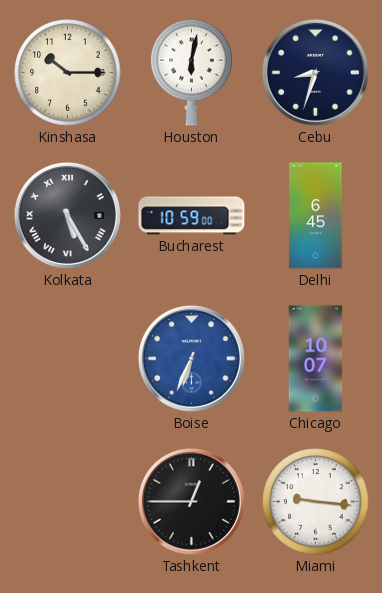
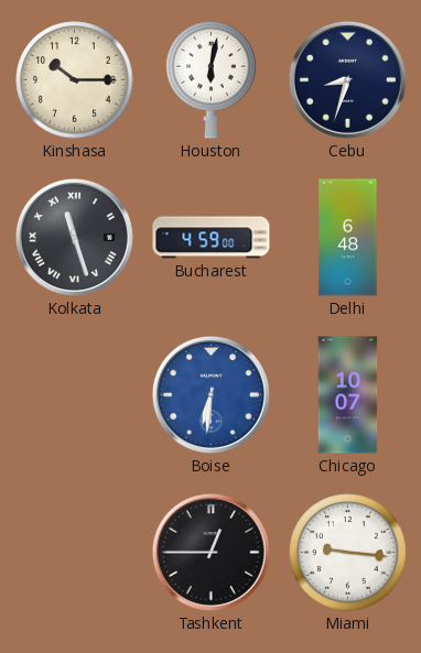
Kolkata: 5:25 -> 11:27 (74, 237)
Bucharest: 10:59 -> 4:59 (212, 238)
Delhi: 6:45 -> 6:48 (348, 238)
Boise: 6:34 -> 6:31 (210, 394)
